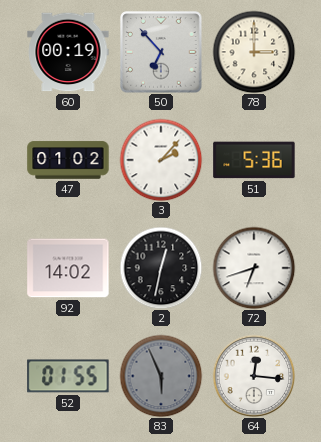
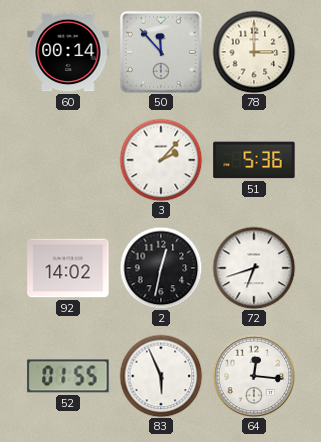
60: 00:19 -> 00:14 (68, 52)
50: 6:53 -> 11:53 (161, 52)
47: 01:02 -> none (68, 160)
83 dial: grey -> white (161, 376)
